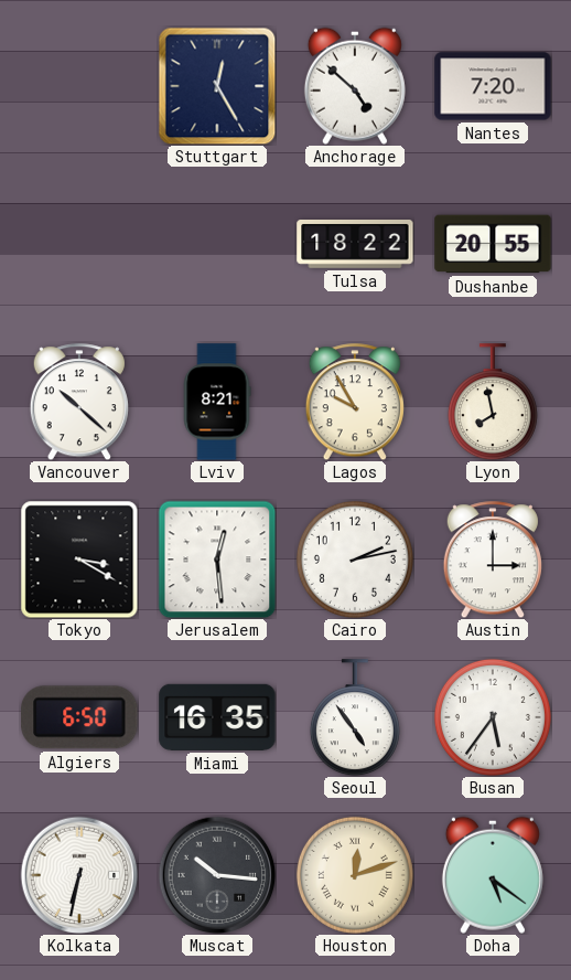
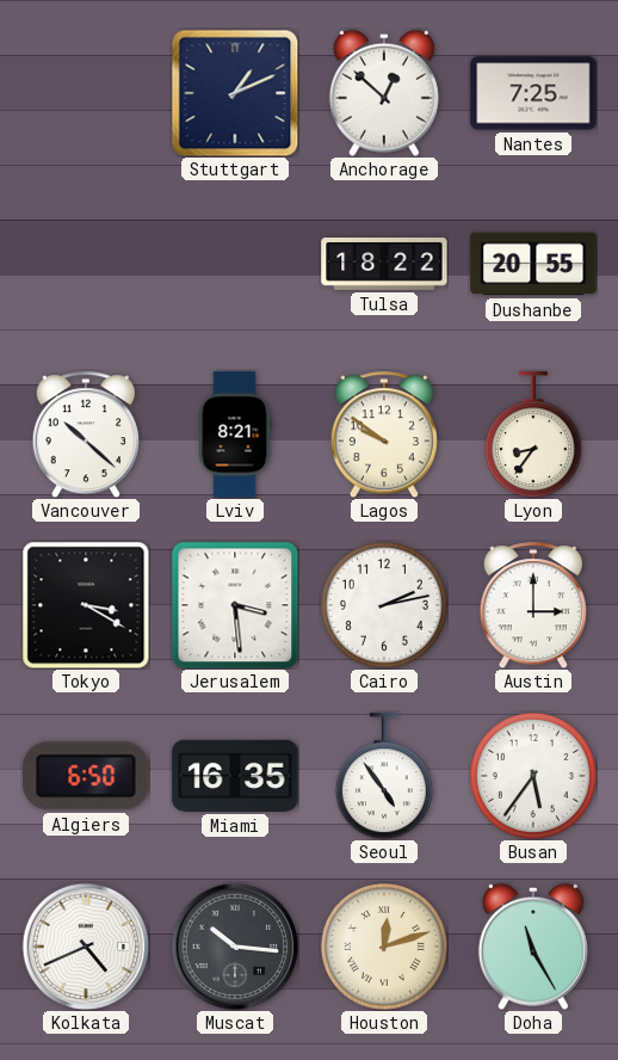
Stuttgart: 12:25 -> 1:11 (235, 93)
Anchorage: 4:52 -> 12:52 (384, 93)
Nantes: 7:20 -> 7:25 (533, 93)
Lagos: 9:55 -> 9:51 (384, 435)
Lyon: 7:58 -> 8:36 (533, 435)
Jerusalem: 12:29 -> 3:29 (235, 605)
Kolkata: 6:32 -> 4:41 (86, 947)
Doha: 5:21 -> 11:25 (533, 947)
